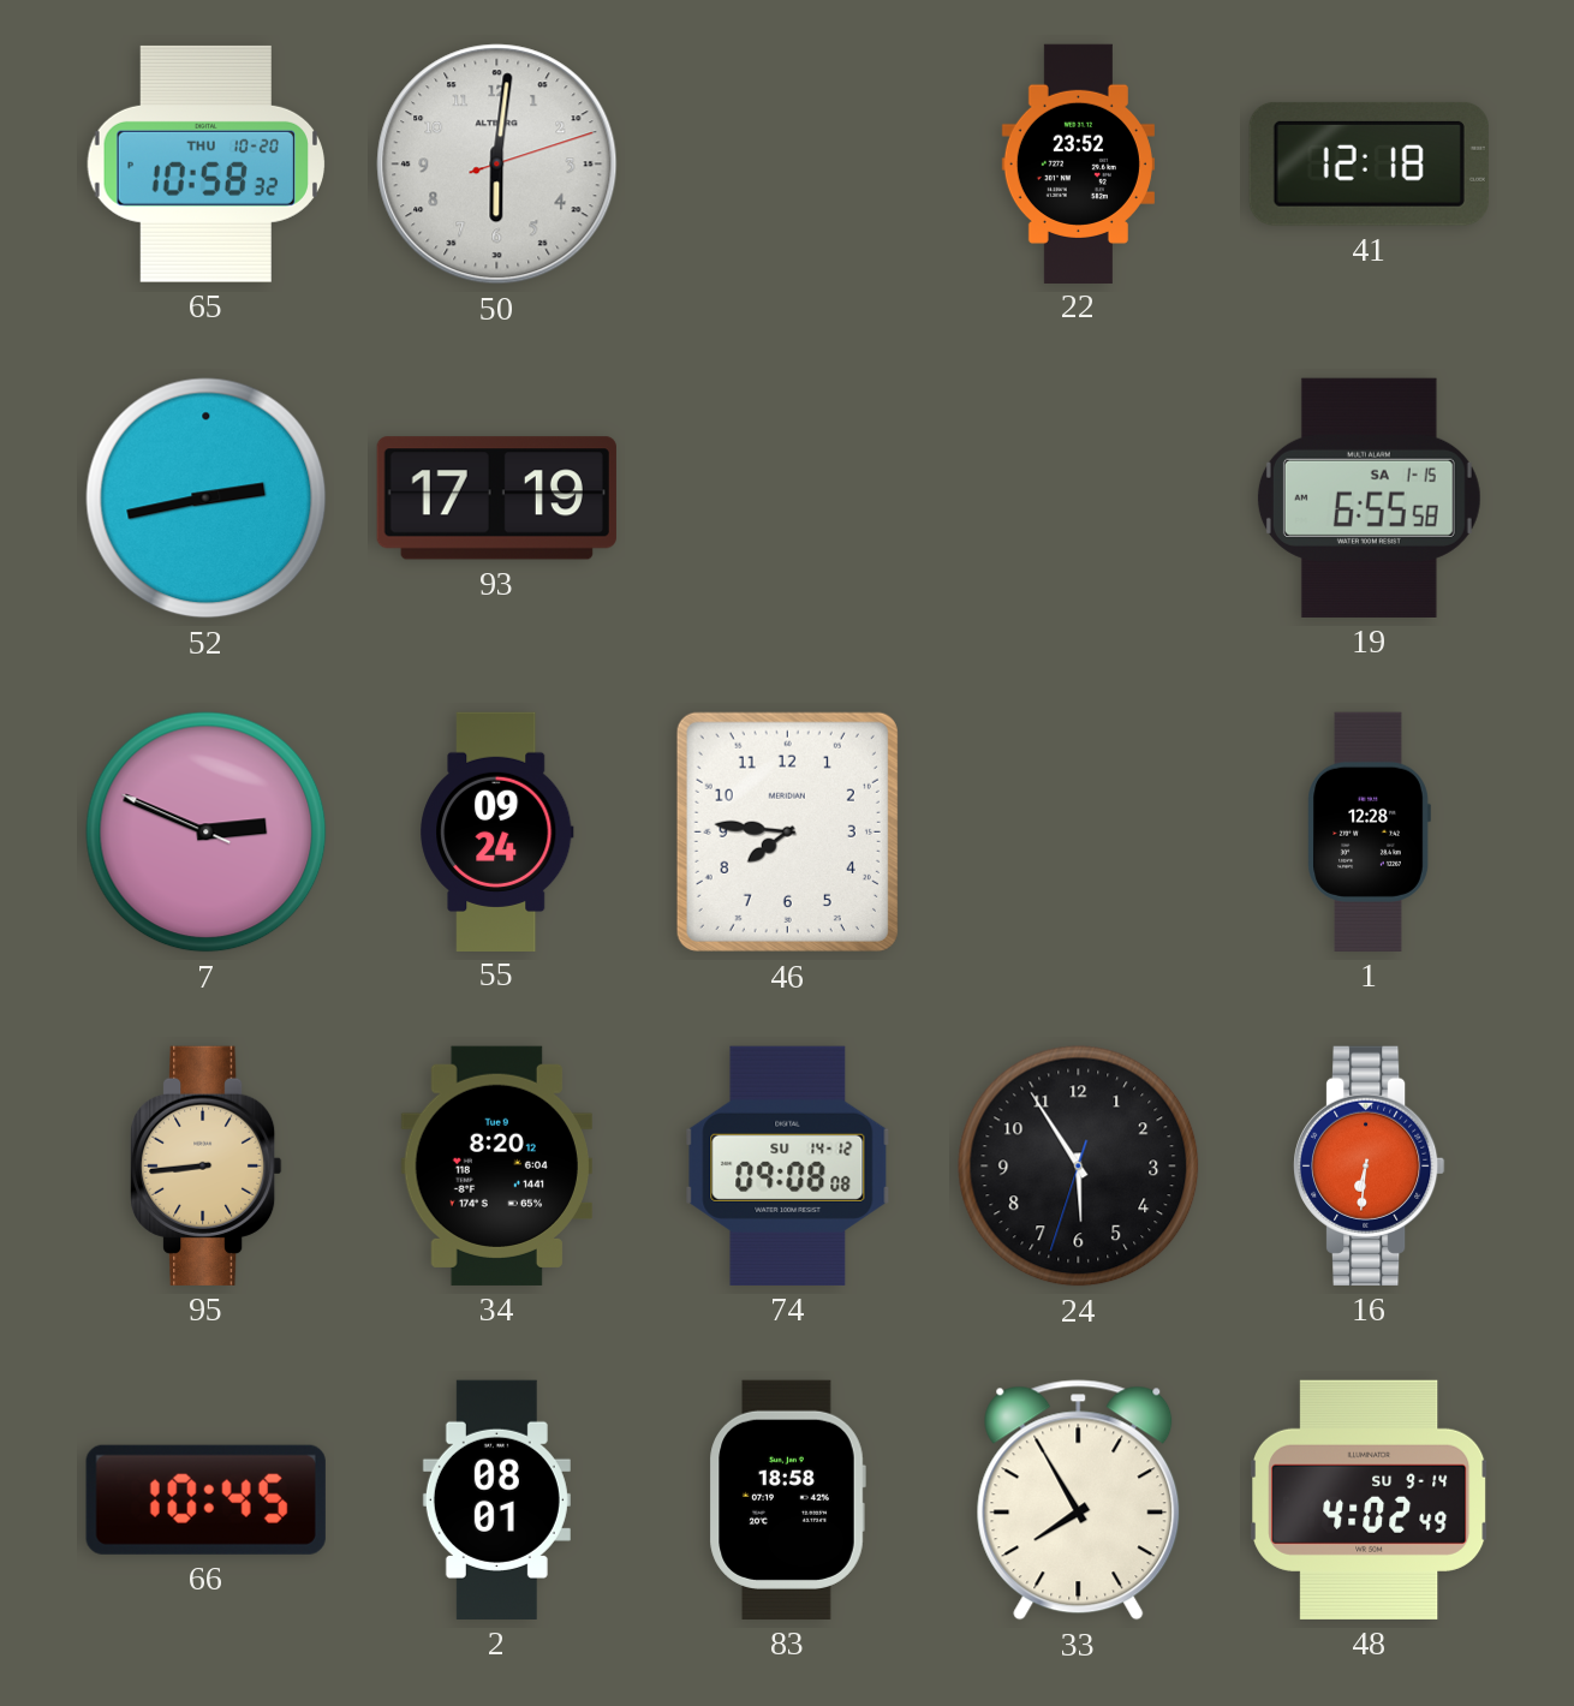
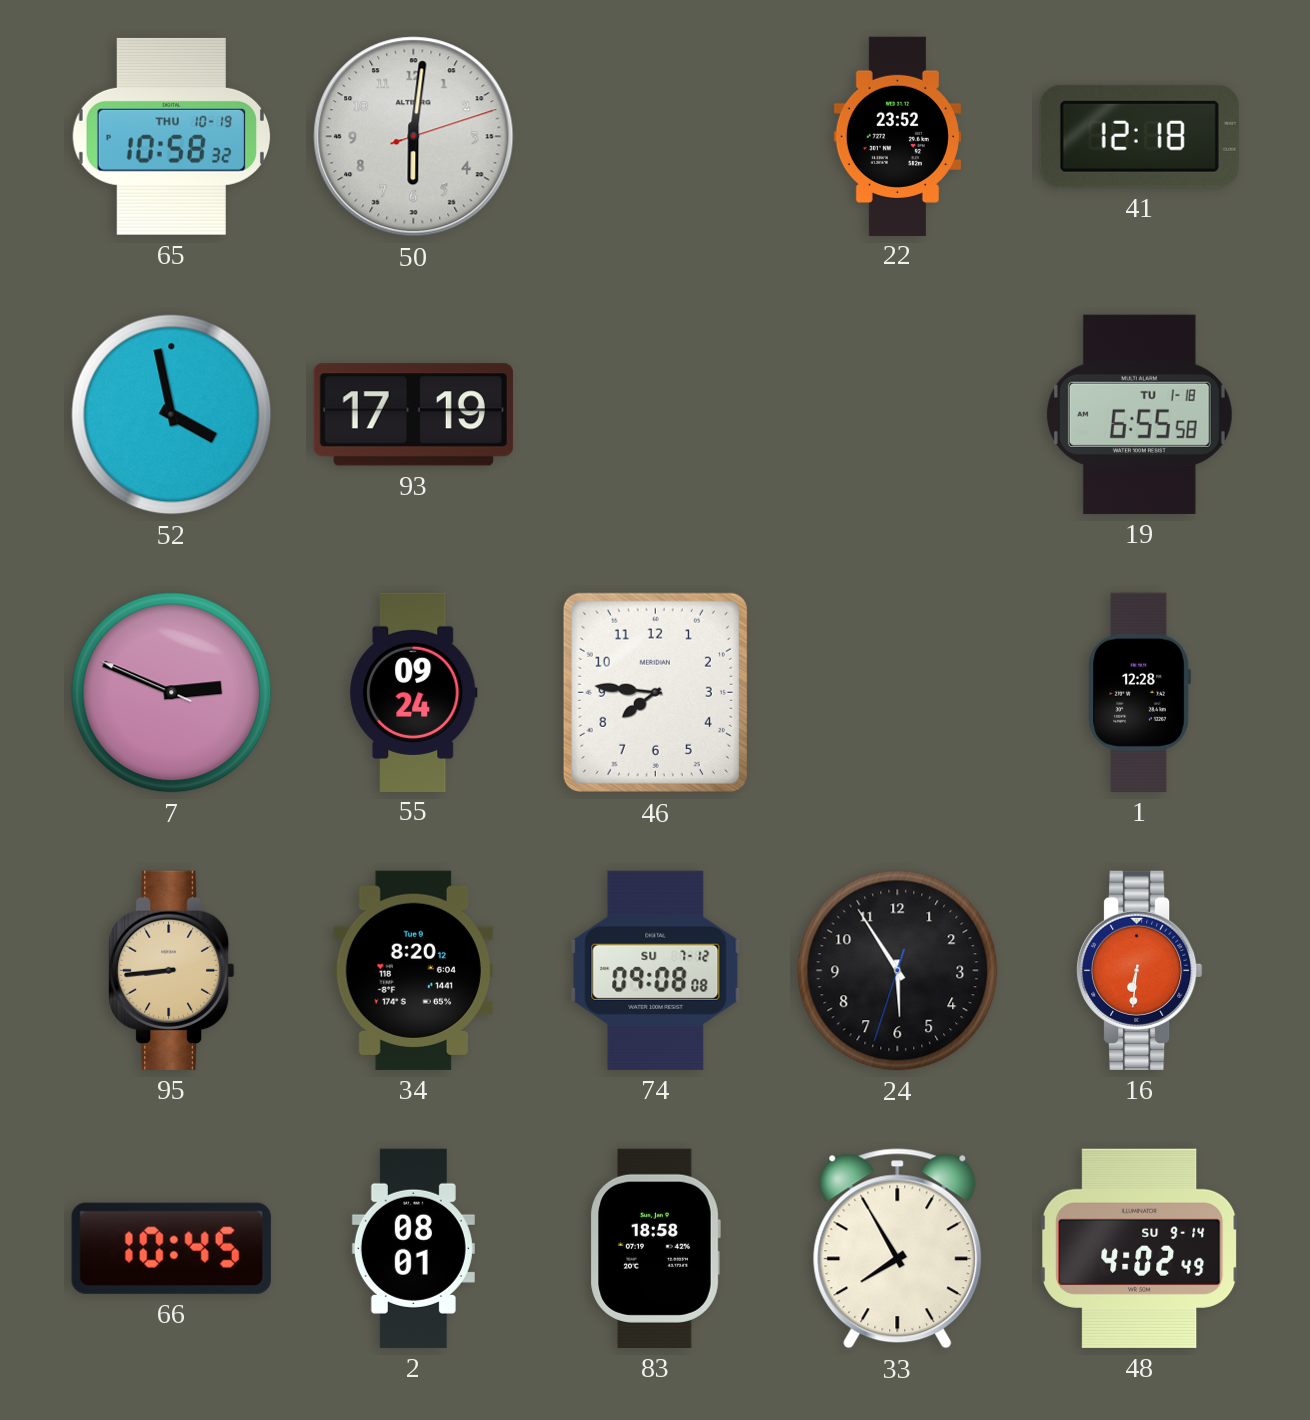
65 date: THU 10-20 -> THU 10-19 (171, 136)
52: 2:43 -> 3:58 (172, 415)
19 date: SA 1-15 -> TU 1-18 (1139, 414)
74 date: SU 14-12 -> SU 7-12 (656, 970)
